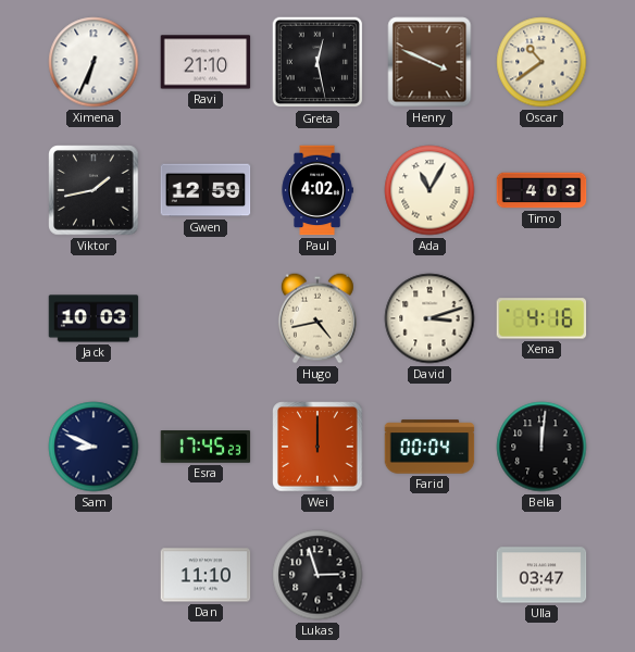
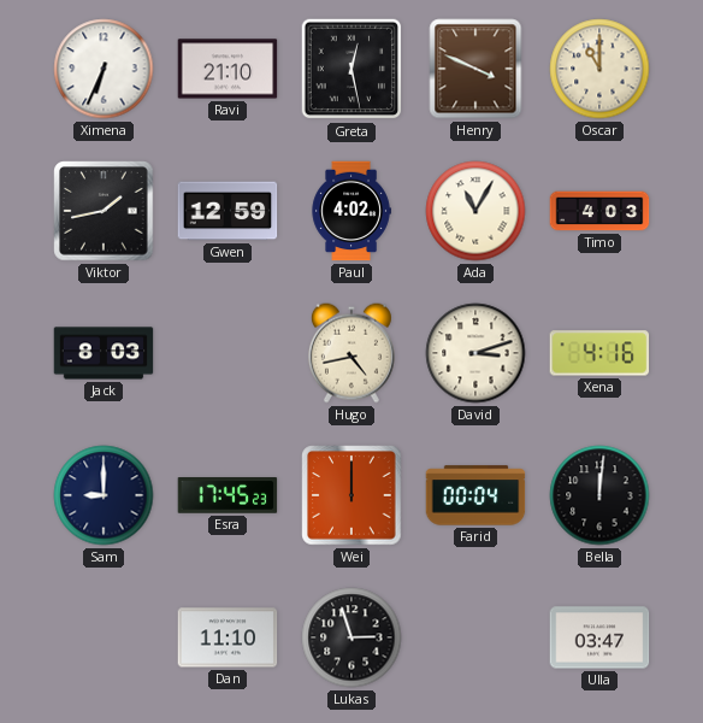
Oscar: 10:39 -> 11:00 (599, 69)
Jack: 10:03 -> 8:03 (104, 353)
Sam: 8:49 -> 9:00 (104, 495)
